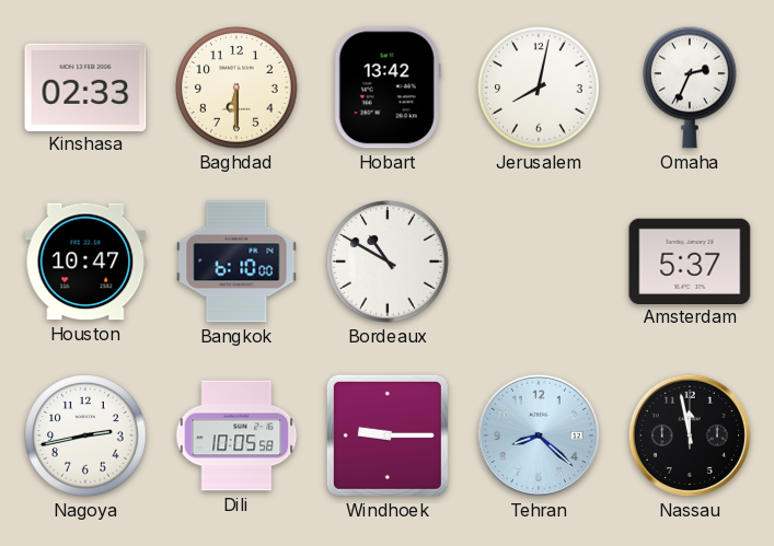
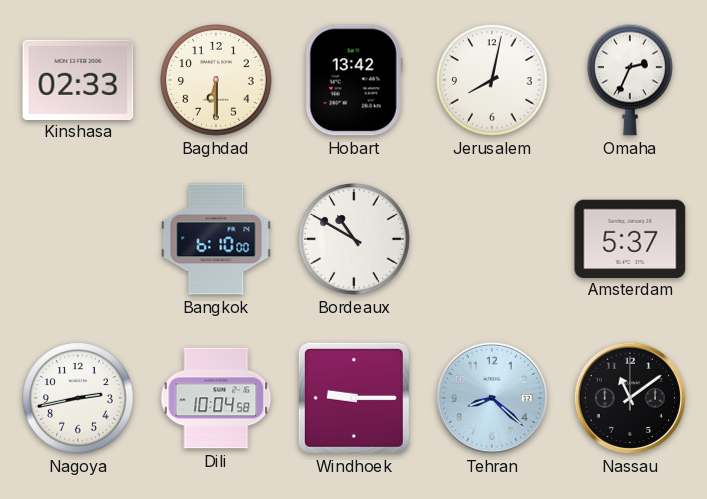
Houston: 10:47 -> none (85, 262)
Dili: 10:05 -> 10:04 (216, 398)
Nassau: 11:58 -> 11:09 (630, 398)
